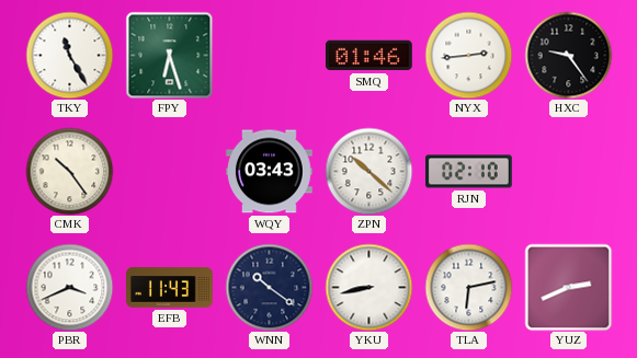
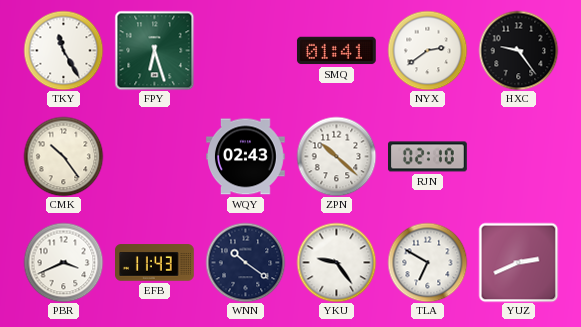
SMQ: 01:46 -> 01:41 (336, 51)
NYX: 2:44 -> 2:39 (427, 50)
WQY: 03:43 -> 02:43 (246, 157)
YKU: 8:43 -> 9:24 (336, 262)
TLA: 6:13 -> 6:50 (427, 262)
